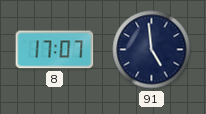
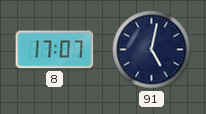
91: 4:59 -> 5:02 (152, 50)
